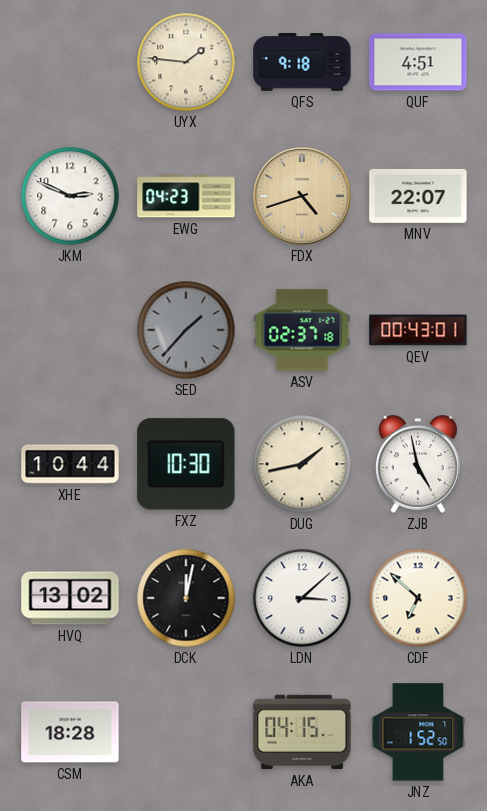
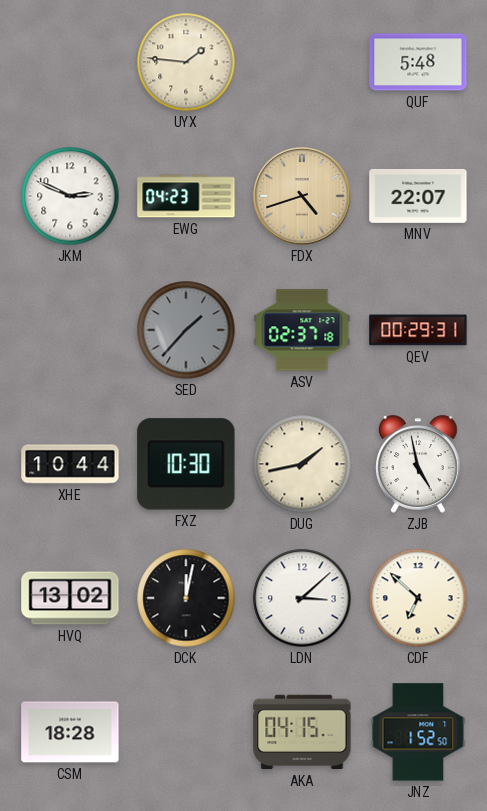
QFS: 9:18 -> none (302, 63)
QUF: 4:51 -> 5:48 (418, 62)
QEV: 00:43 -> 00:29 (418, 330)
